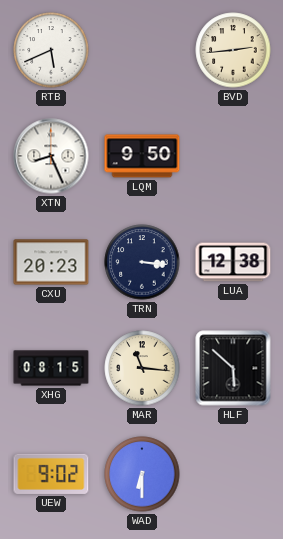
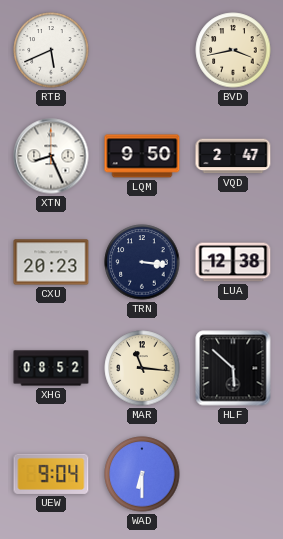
BVD: 2:44 -> 3:43 (233, 50)
VQD: none -> 2:47 (233, 156)
XHG: 08:15 -> 08:52 (51, 368)
UEW: 9:02 -> 9:04 (51, 474)
